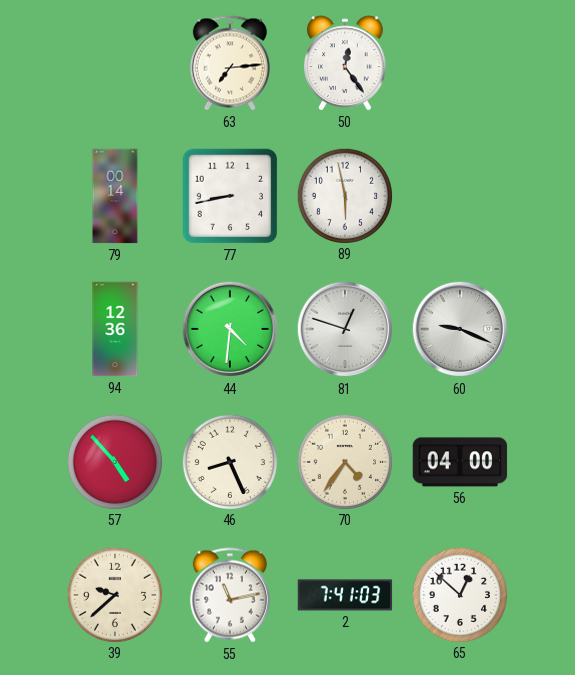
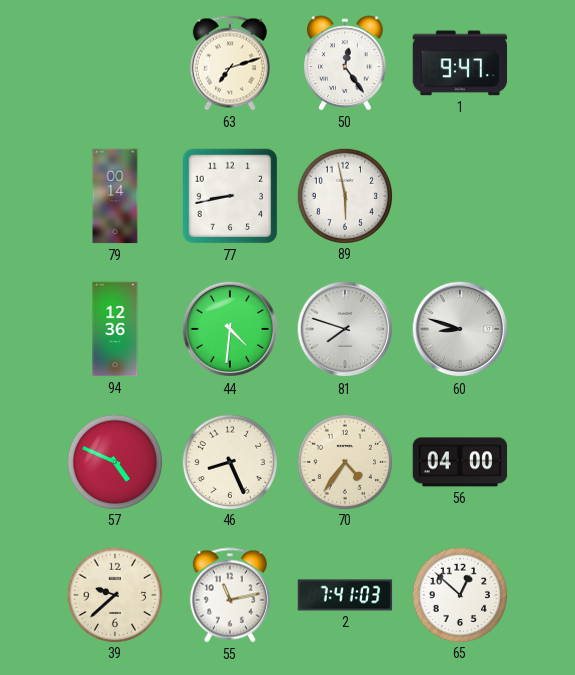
63: 7:14 -> 7:12 (230, 63)
1: none -> 9:47 (460, 63)
81: 12:48 -> 7:48 (345, 329)
60: 9:19 -> 8:48 (460, 329)
57: 4:53 -> 4:49 (114, 461)
